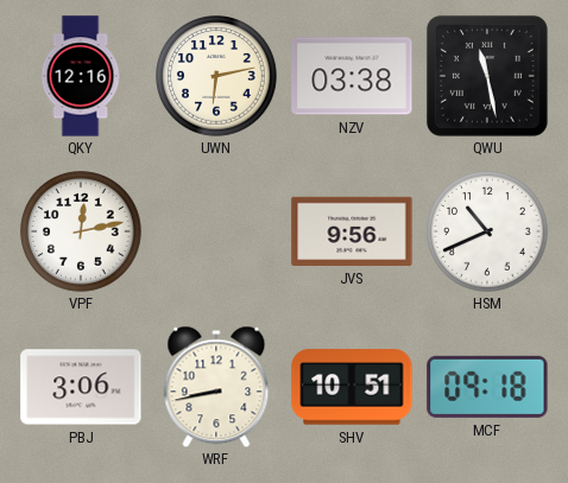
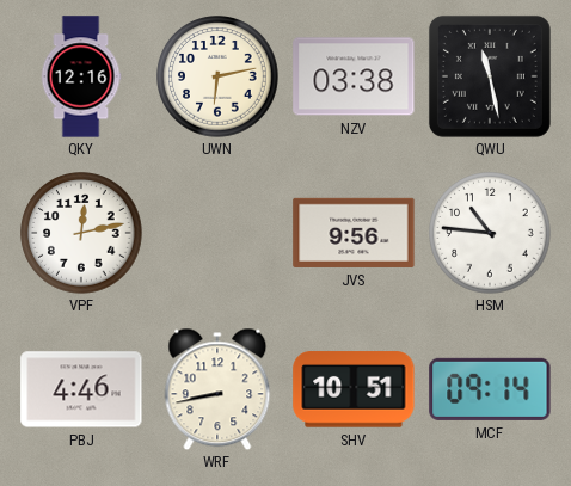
HSM: 10:41 -> 10:46 (490, 233)
PBJ: 3:06 -> 4:46 (81, 389)
MCF: 09:18 -> 09:14 (490, 389)
